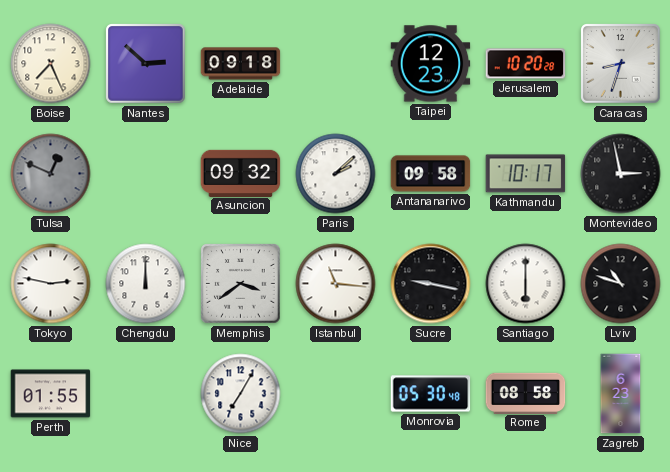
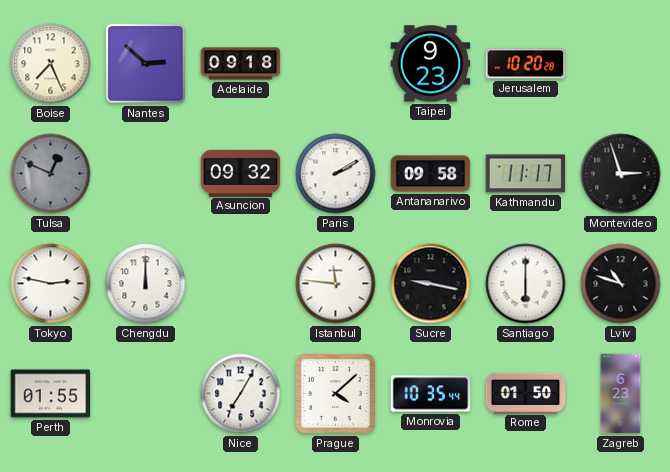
Taipei: 12:23 -> 9:23 (431, 64)
Caracas: 8:33 -> none (621, 64)
Paris: 2:08 -> 2:10 (336, 174)
Kathmandu: 10:17 -> 11:17 (526, 174)
Montevideo: 2:58 -> 2:57 (621, 174)
Memphis: 3:39 -> none (241, 284)
Istanbul: 11:16 -> 11:46 (336, 284)
Prague: none -> 4:08 (336, 394)
Monrovia: 05:30 -> 10:35 (431, 394)
Rome: 08:58 -> 01:50 (526, 393)
